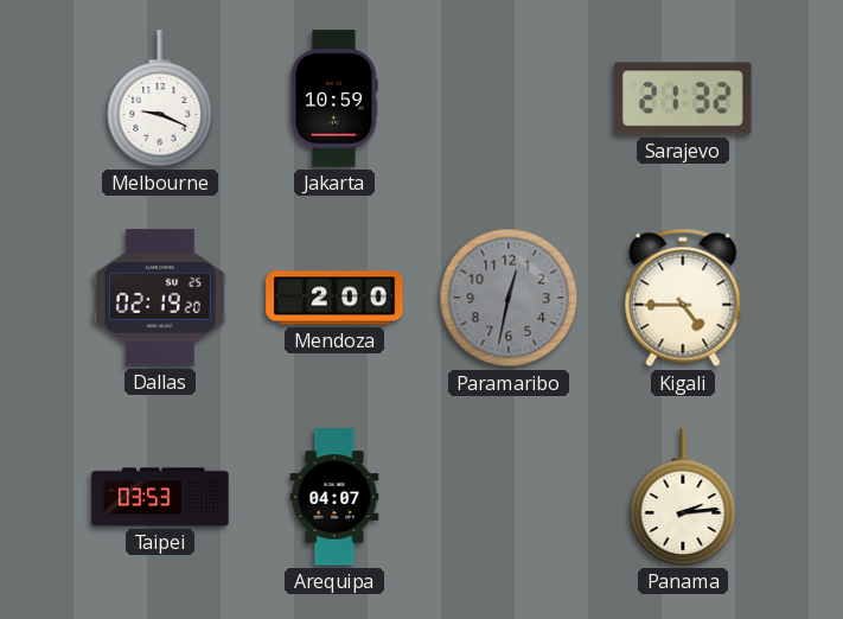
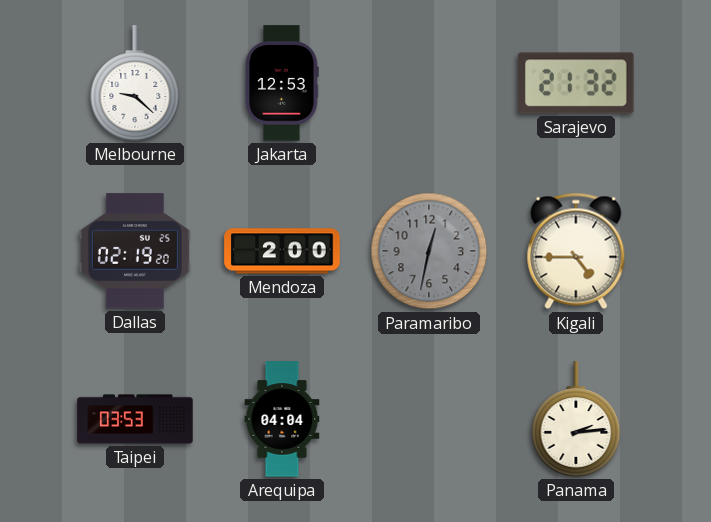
Melbourne: 9:19 -> 9:22 (135, 83)
Jakarta: 10:59 -> 12:53 (282, 83)
Arequipa: 04:07 -> 04:04 (282, 419)
